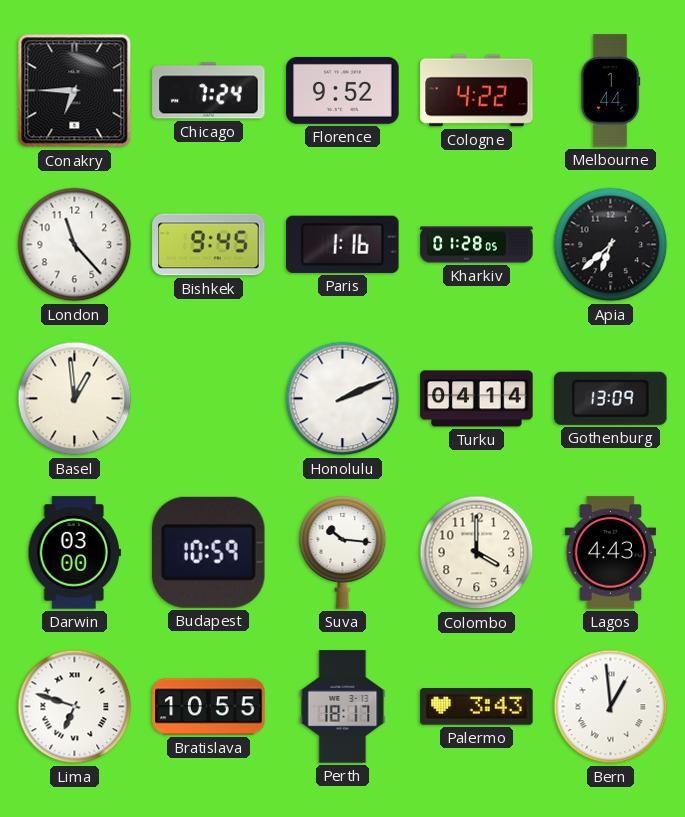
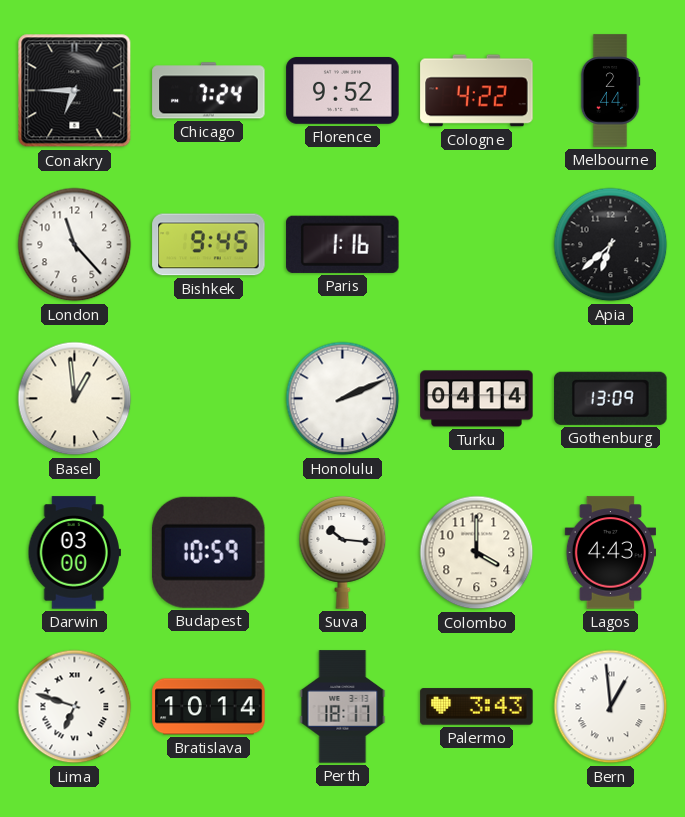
Melbourne: 1:44 -> 2:44 (610, 91)
Kharkiv: 01:28 -> none (477, 245)
Bratislava: 10:55 -> 10:14 (209, 707)
